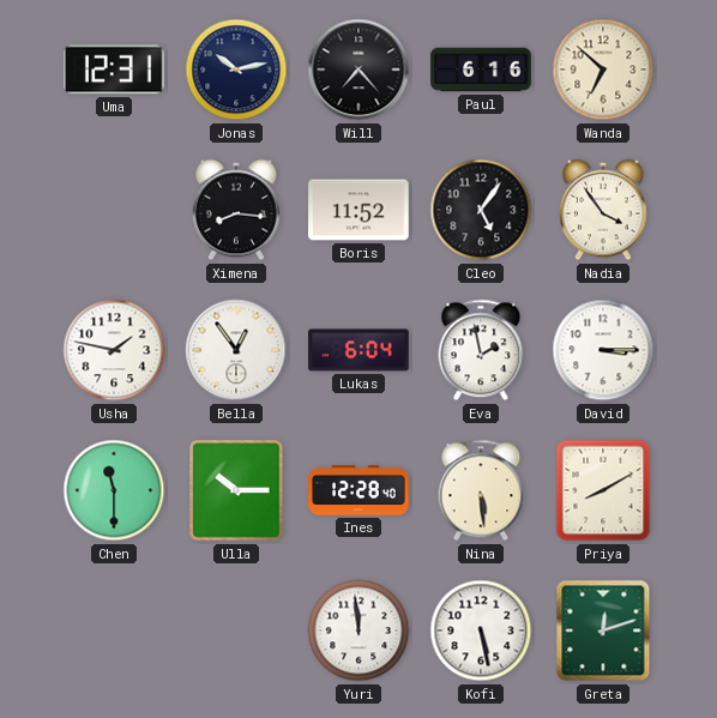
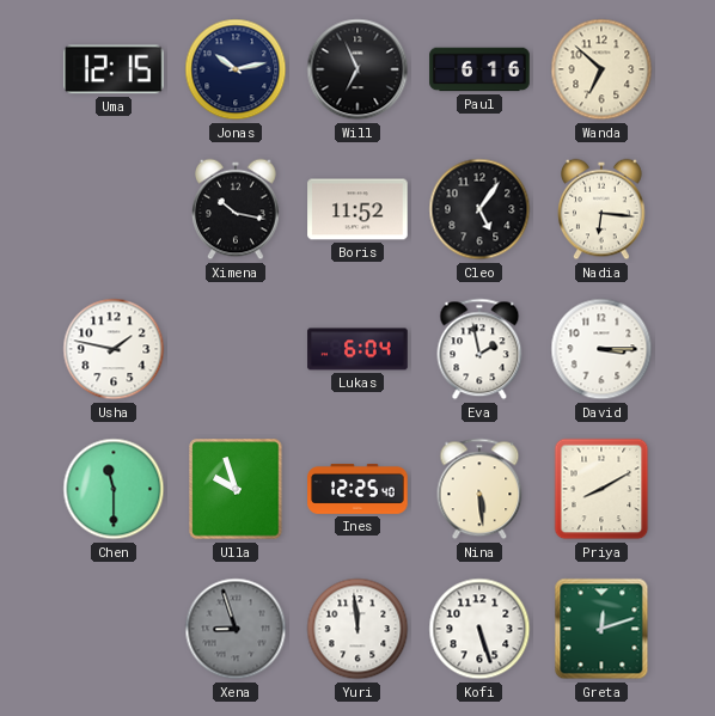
Uma: 12:31 -> 12:15 (115, 69)
Will: 7:23 -> 6:56 (357, 69)
Ximena: 8:16 -> 10:17 (236, 209)
Nadia: 3:54 -> 6:16 (601, 209)
Bella: 12:54 -> none (236, 350)
Ulla: 10:15 -> 9:57 (236, 489)
Ines: 12:28 -> 12:25 (357, 490)
Xena: none -> 8:57 (236, 629)
Kofi: 5:28 -> 5:27 (479, 629)
